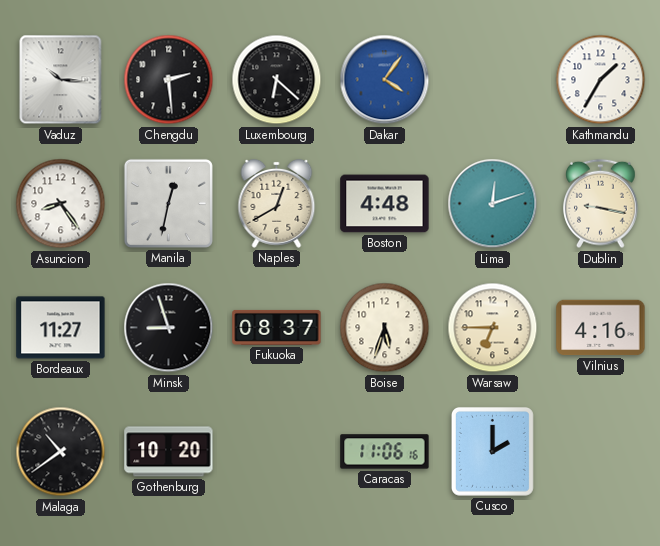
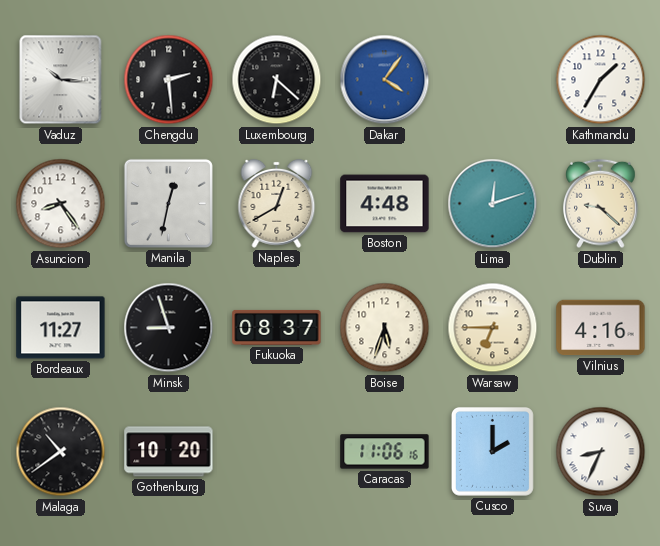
Dublin: 9:17 -> 9:22 (601, 204)
Suva: none -> 8:34 (601, 452)
